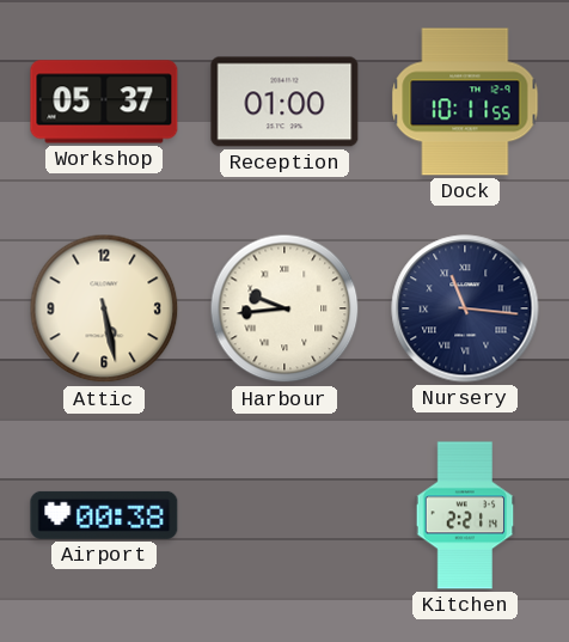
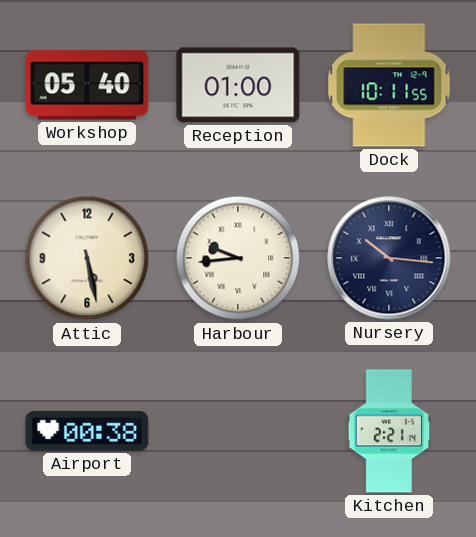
Workshop: 05:37 -> 05:40 (87, 85)
Nursery: 11:16 -> 10:16 (389, 258)
